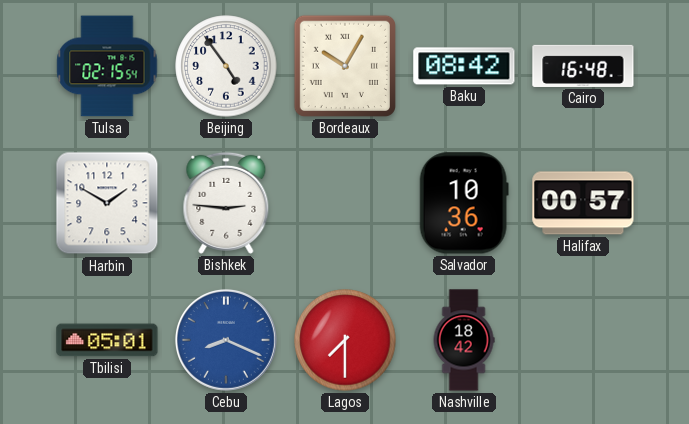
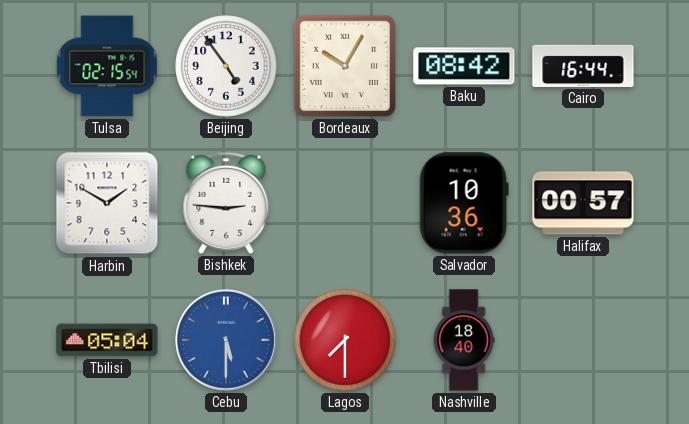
Cairo: 16:48 -> 16:44 (583, 66)
Tbilisi: 05:01 -> 05:04 (107, 340)
Cebu: 8:19 -> 5:30 (226, 340)
Nashville: 18:42 -> 18:40 (464, 340)
